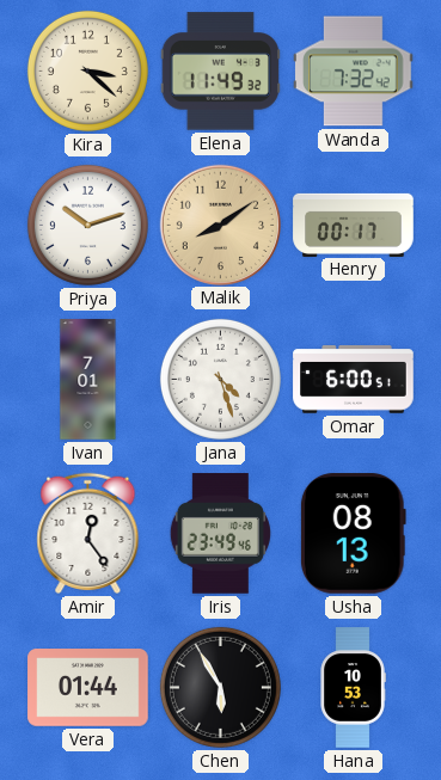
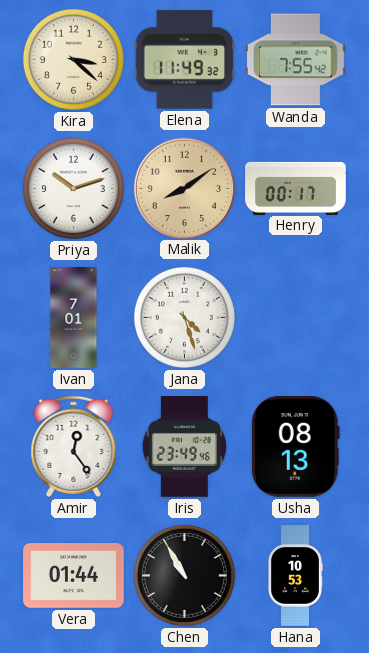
Wanda: 7:32 -> 7:55 (296, 60)
Omar: 6:00 -> none (354, 380)
Chen: 5:55 -> 10:55 (184, 575)
